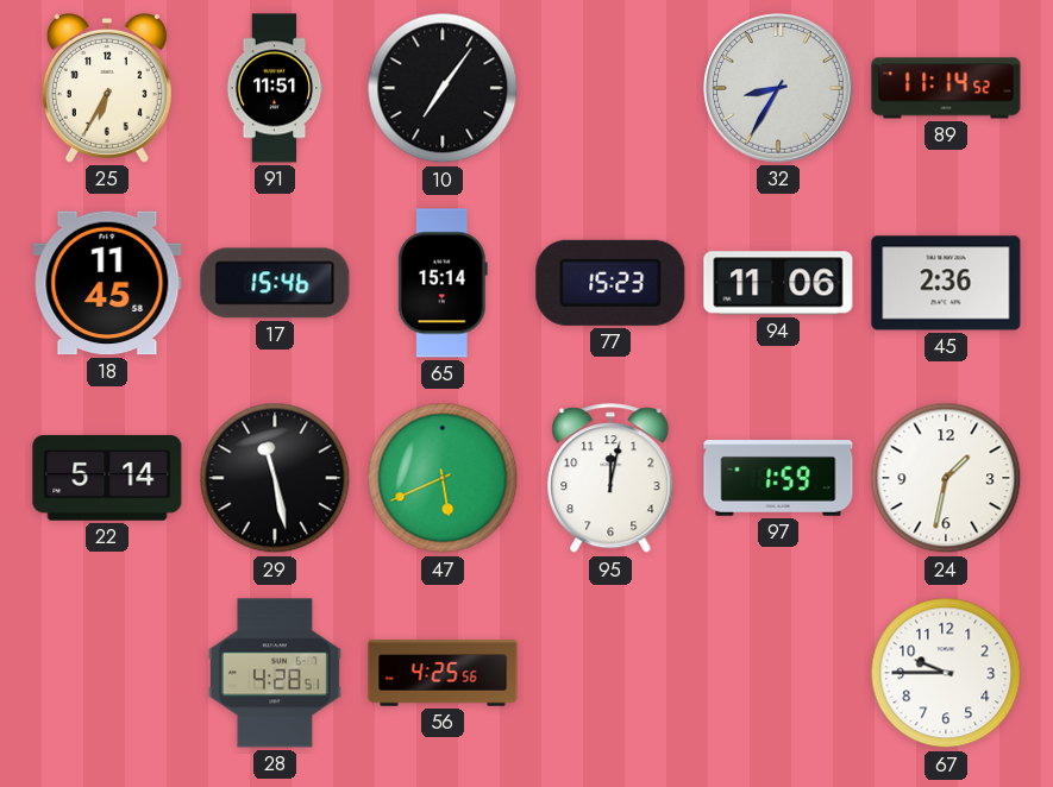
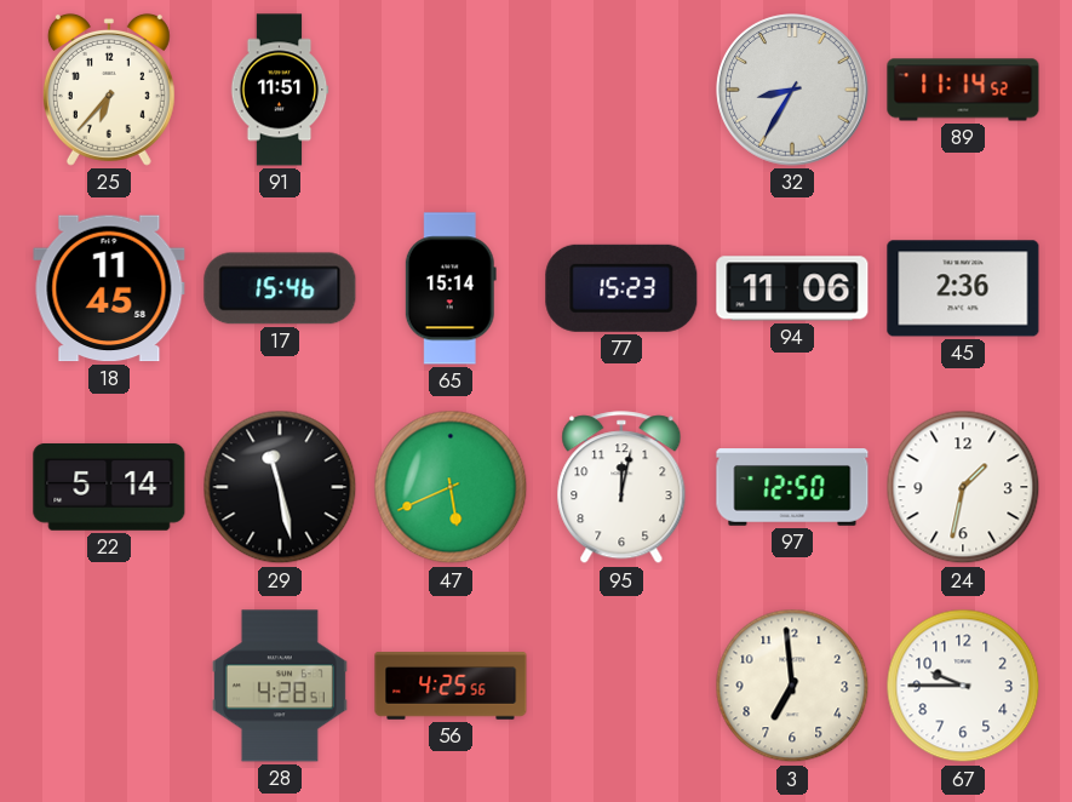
25: 6:35 -> 6:37 (109, 90)
10: 7:06 -> none (443, 88)
97: 1:59 -> 12:50 (792, 487)
3: none -> 6:59 (792, 686)
